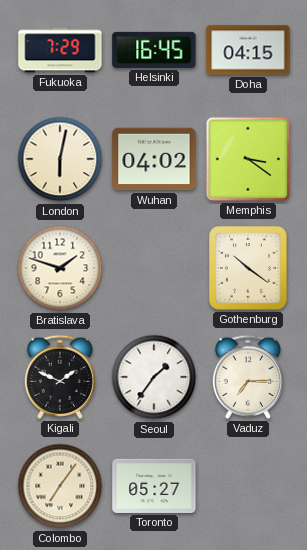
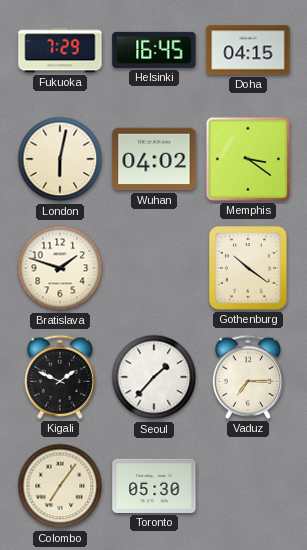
Seoul: 1:36 -> 1:37 (154, 377)
Toronto: 05:27 -> 05:30 (154, 486)
